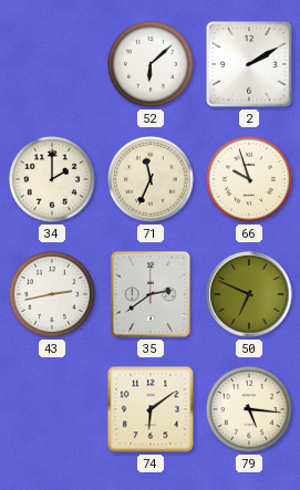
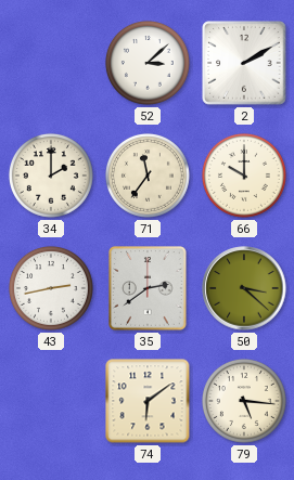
52: 6:08 -> 3:08 (148, 63)
71: 11:34 -> 11:36 (148, 176)
66: 9:57 -> 10:00 (244, 176)
50: 6:49 -> 3:22 (244, 288)
